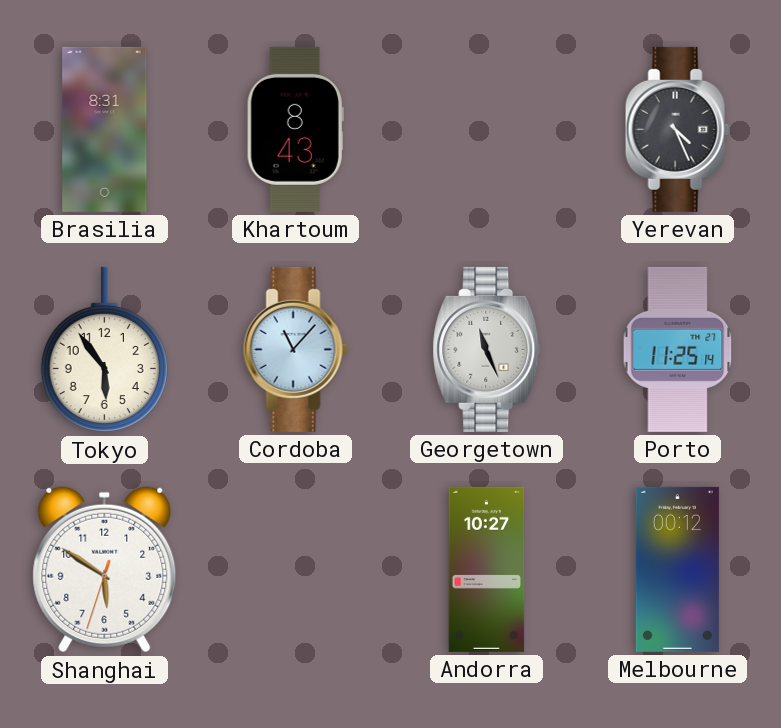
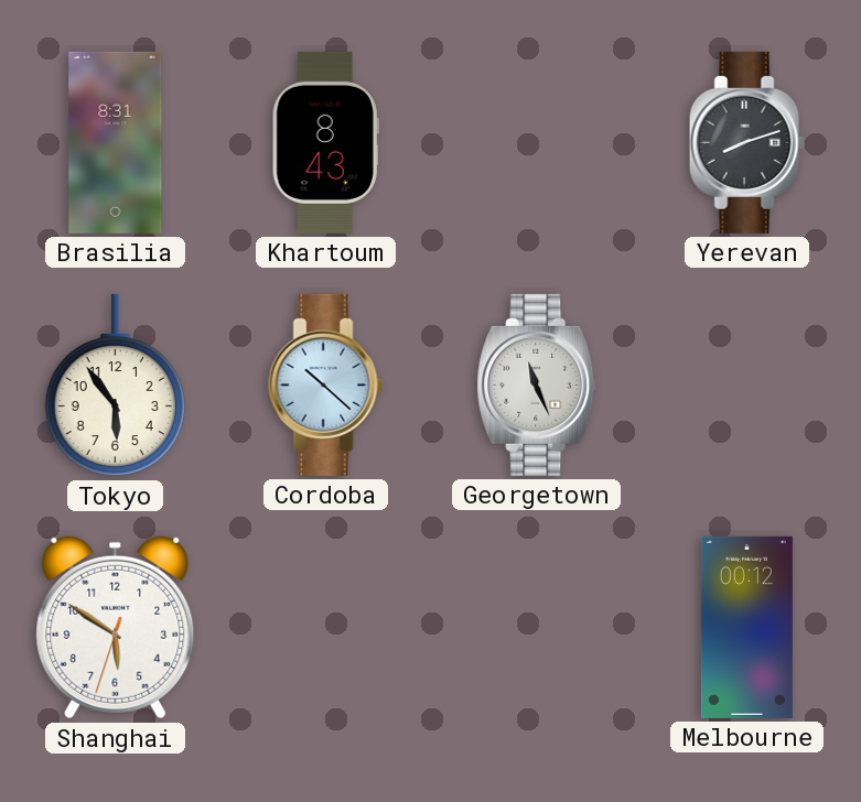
Yerevan: 4:26 -> 8:12 (746, 142)
Cordoba: 11:07 -> 10:22 (325, 384)
Porto: 11:25 -> none (678, 349)
Andorra: 10:27 -> none (487, 569)
